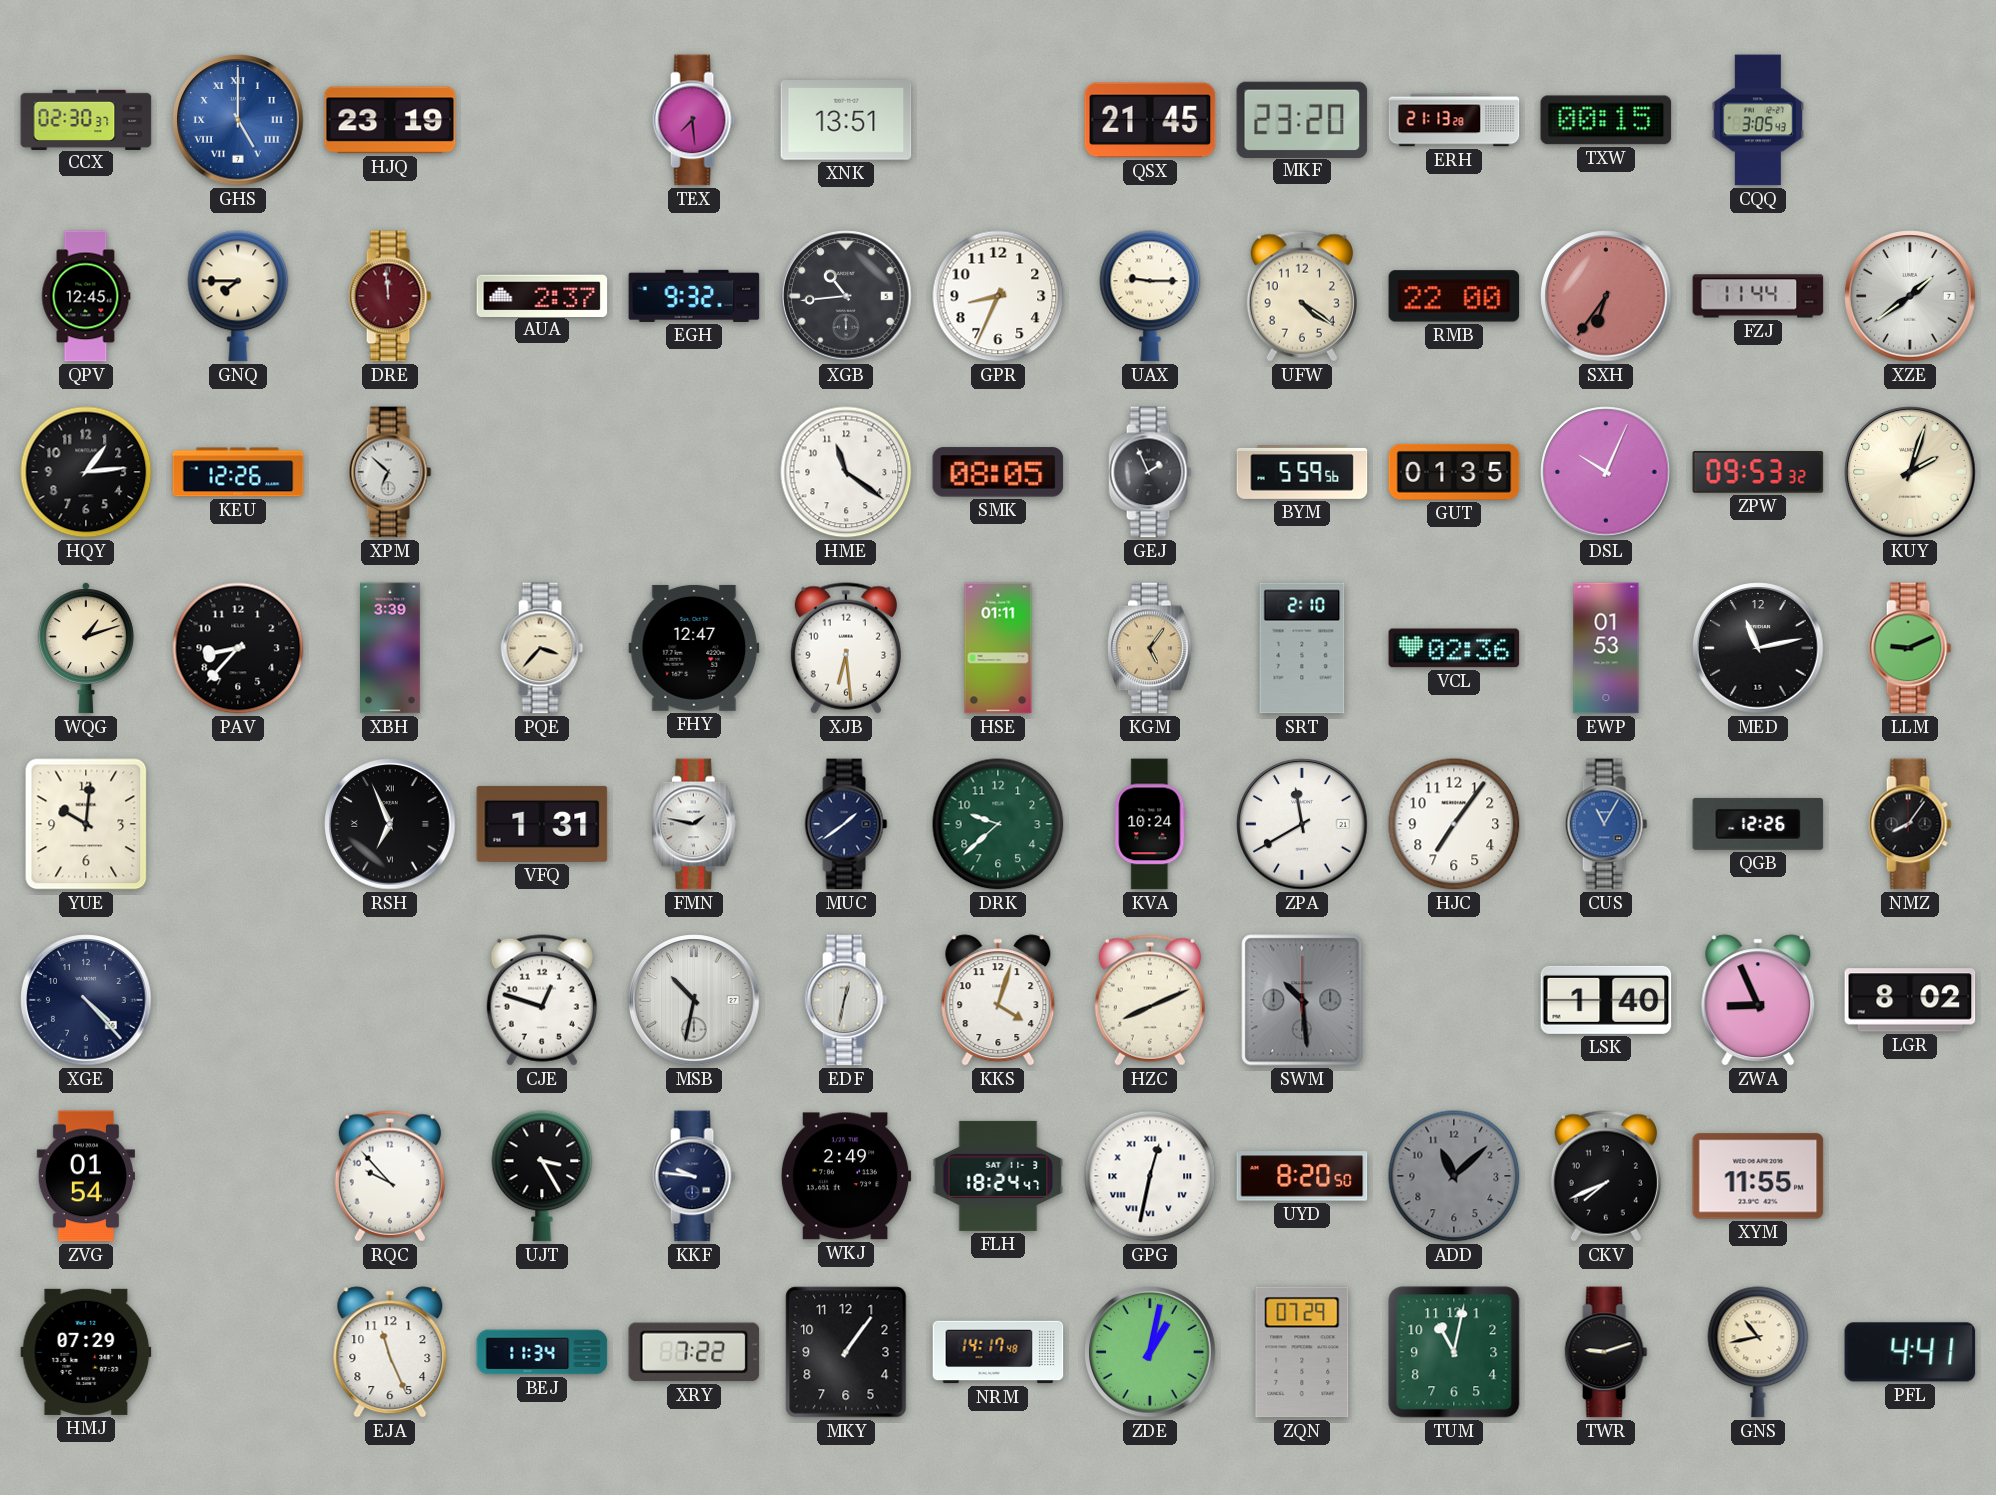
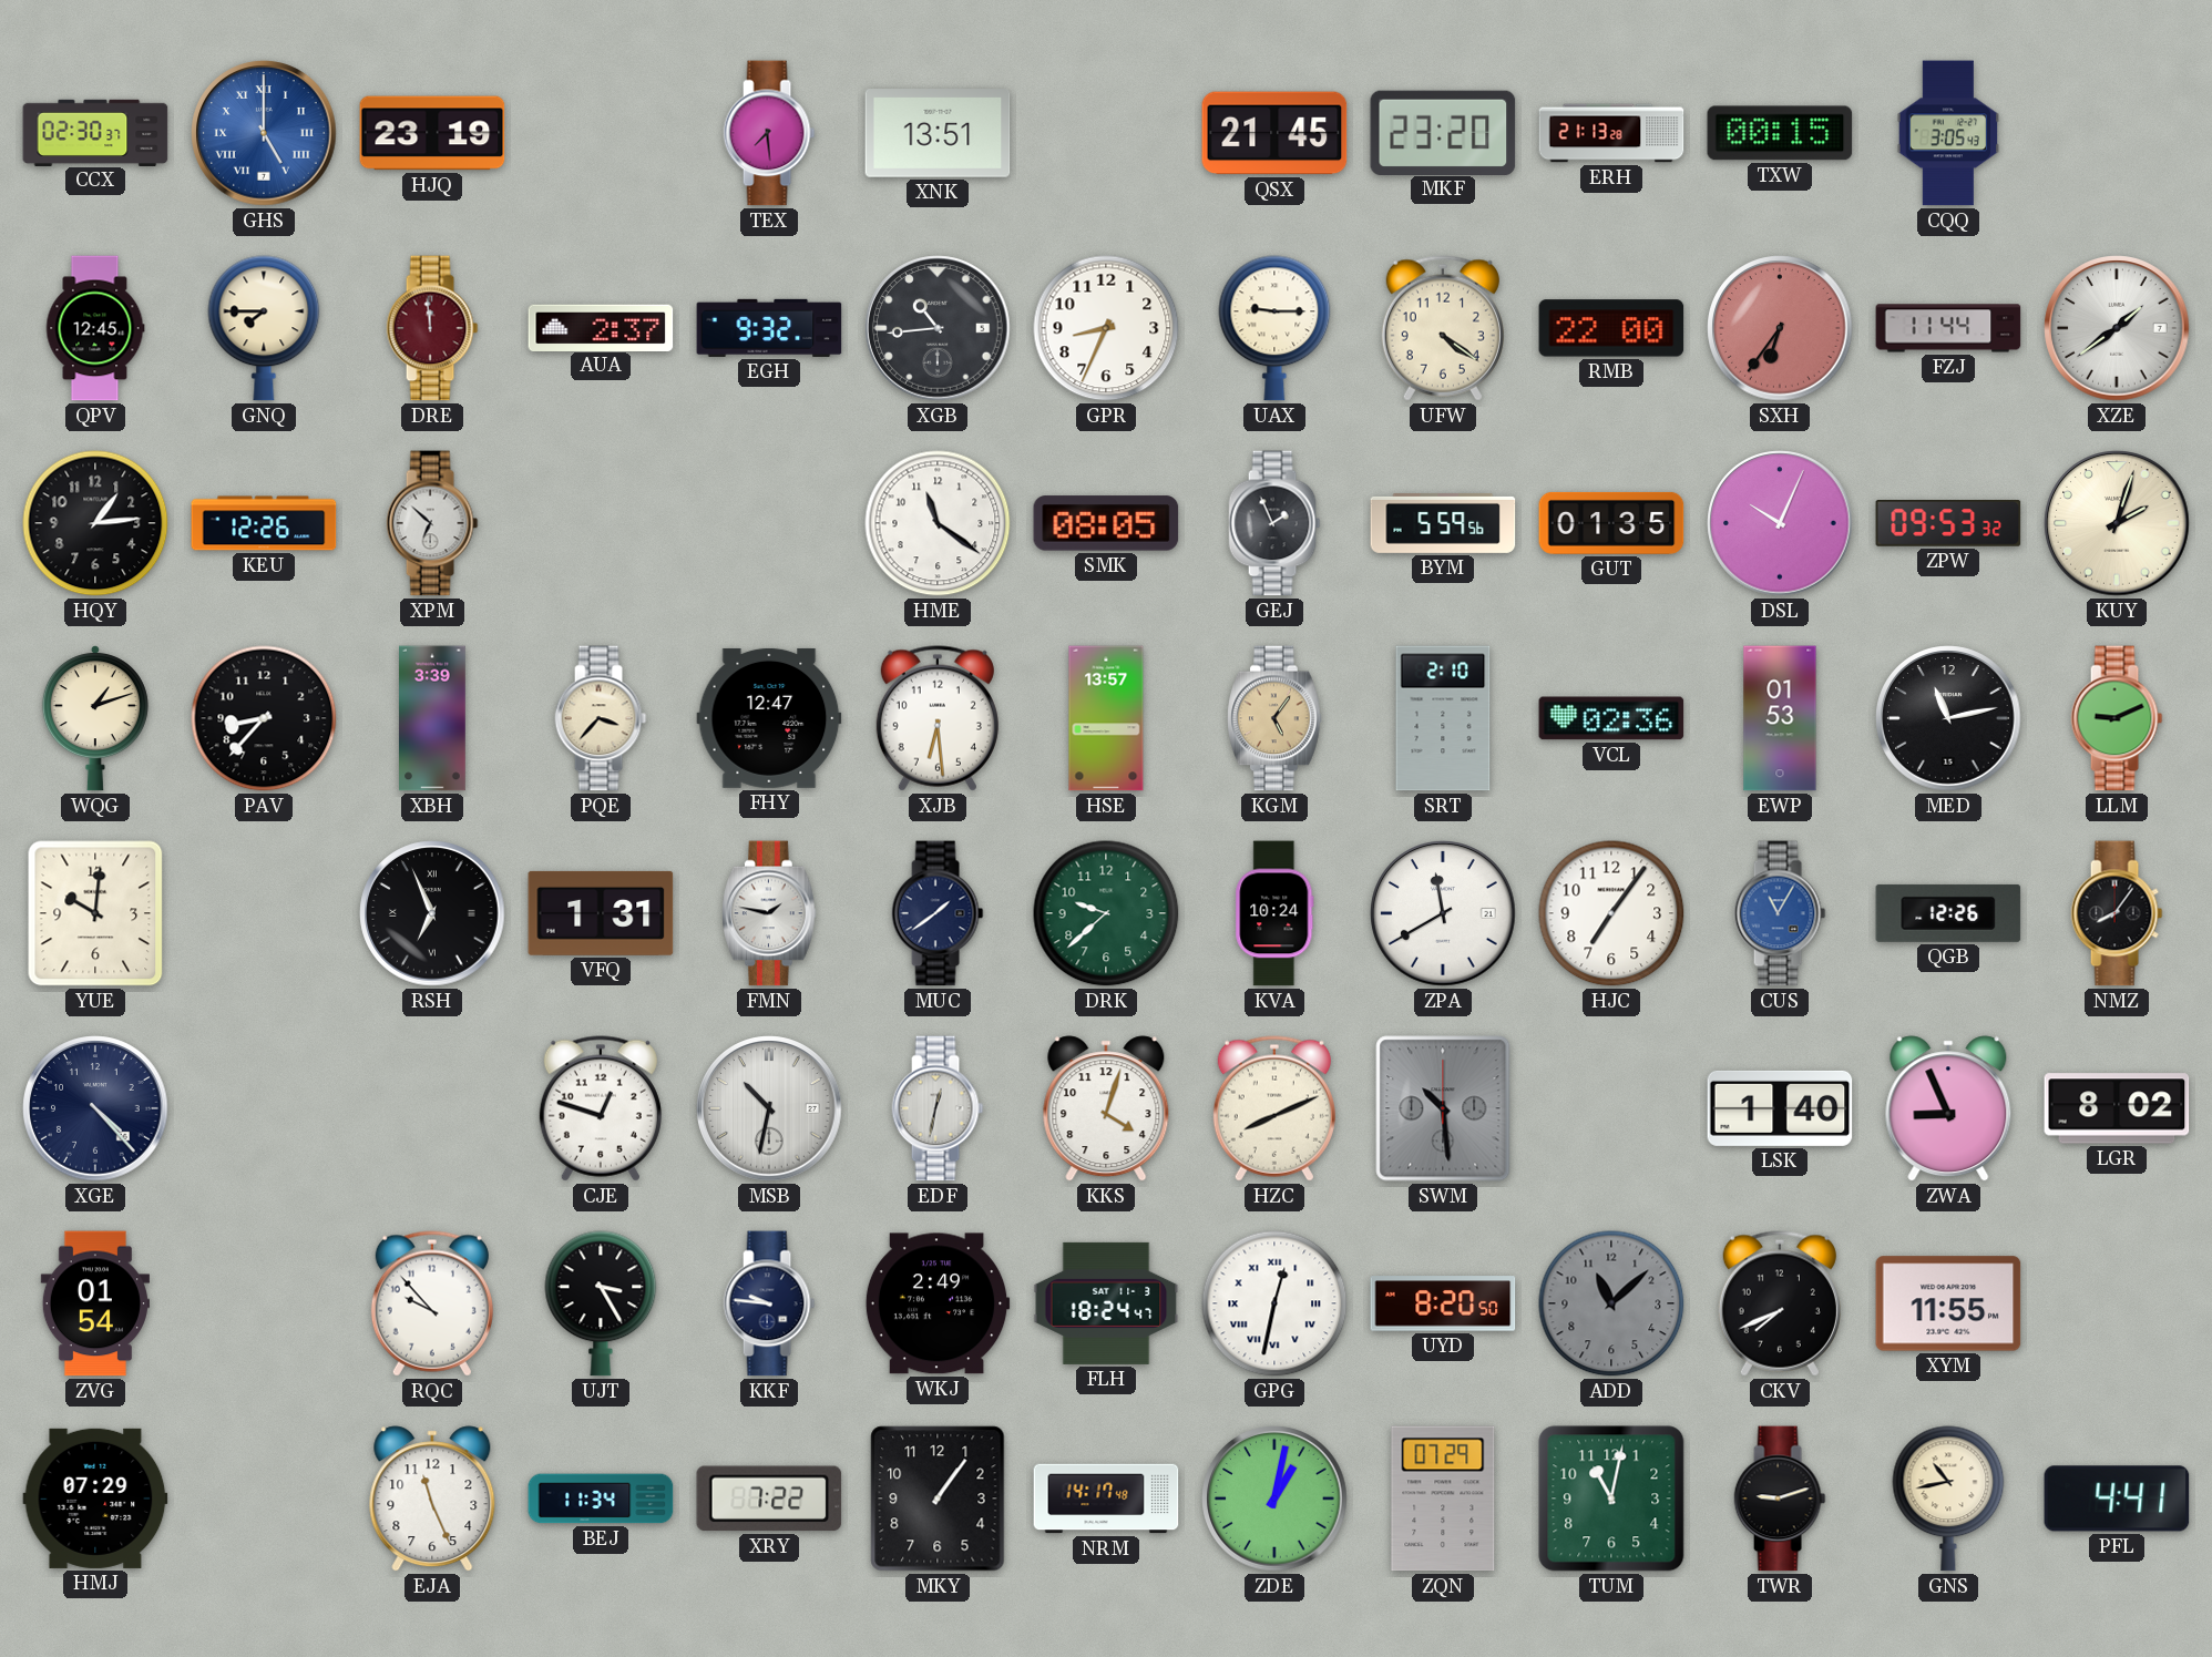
HSE: 01:11 -> 13:57 (1106, 718)
